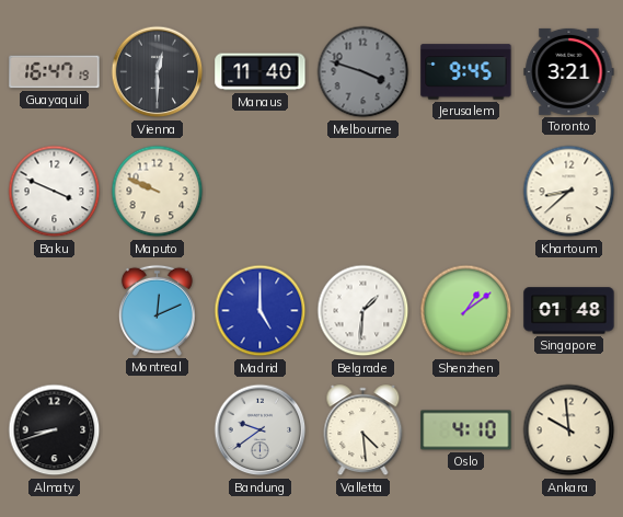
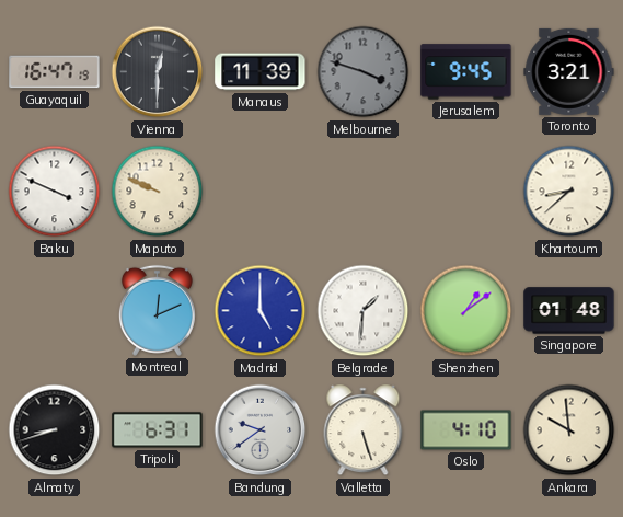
Manaus: 11:40 -> 11:39 (261, 72)
Tripoli: none -> 6:31 (158, 430)
Valletta: 4:29 -> 5:27 (364, 430)
